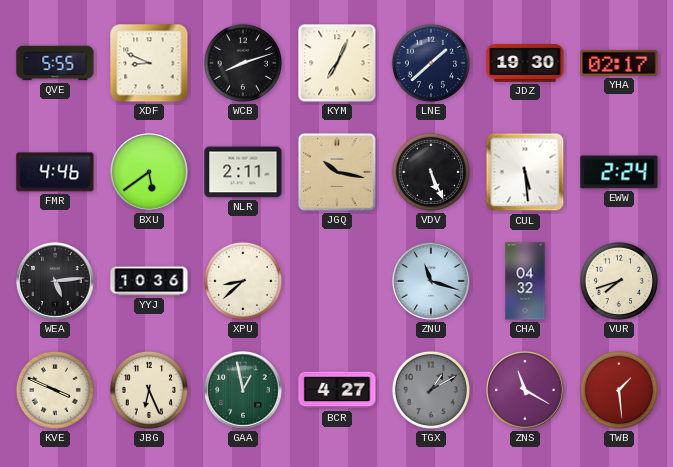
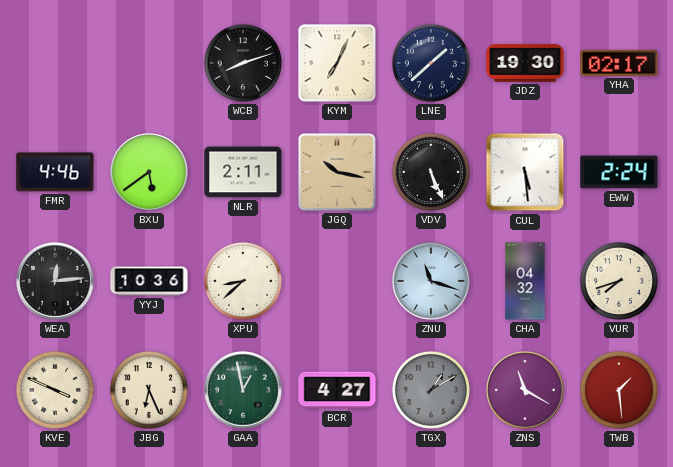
QVE: 5:55 -> none (55, 63)
XDF: 8:49 -> none (149, 63)
WEA: 5:14 -> 12:14 (55, 281)
